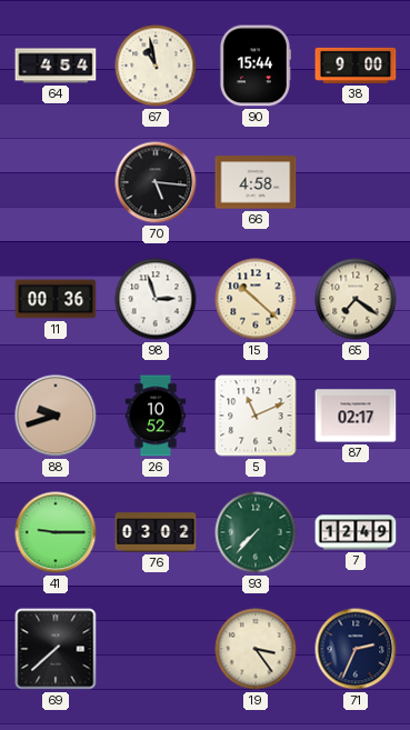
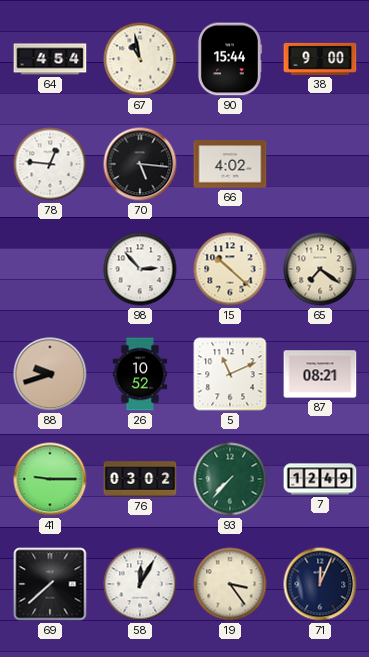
78: none -> 12:46 (50, 164)
66: 4:58 -> 4:02 (230, 164)
11: 00:36 -> none (56, 299)
98: 2:57 -> 2:53 (140, 269)
87: 02:17 -> 08:21 (320, 374)
58: none -> 12:05 (140, 584)
71: 2:34 -> 12:04 (320, 584)
